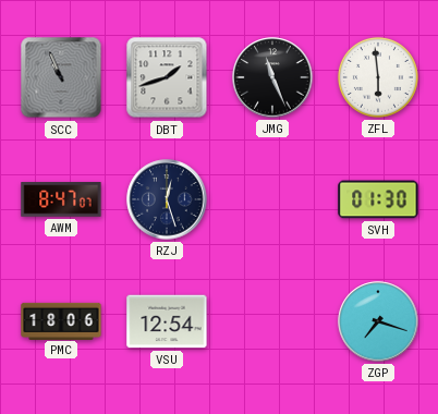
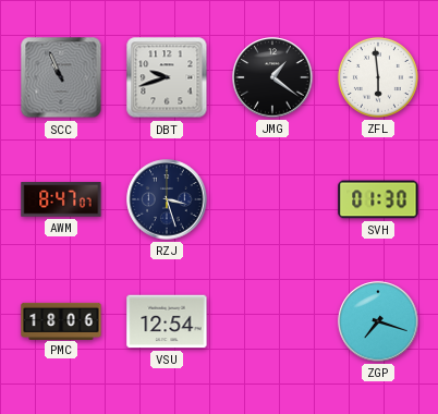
DBT: 1:42 -> 9:42 (167, 77)
JMG: 11:26 -> 1:21 (272, 77)
RZJ: 12:27 -> 3:27 (167, 199)
